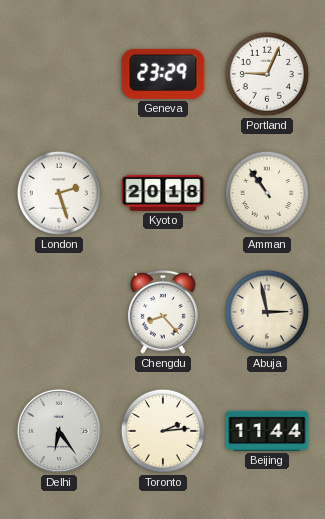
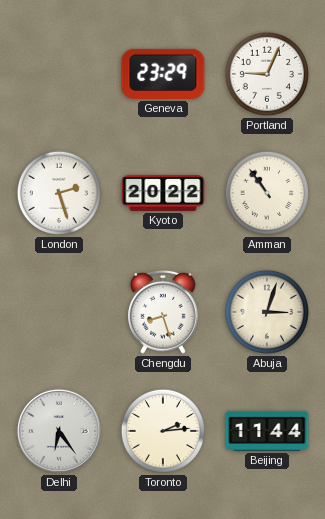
Kyoto: 20:18 -> 20:22 (163, 193)
Chengdu: 8:23 -> 8:27 (164, 312)
Abuja: 2:58 -> 3:03 (267, 312)
